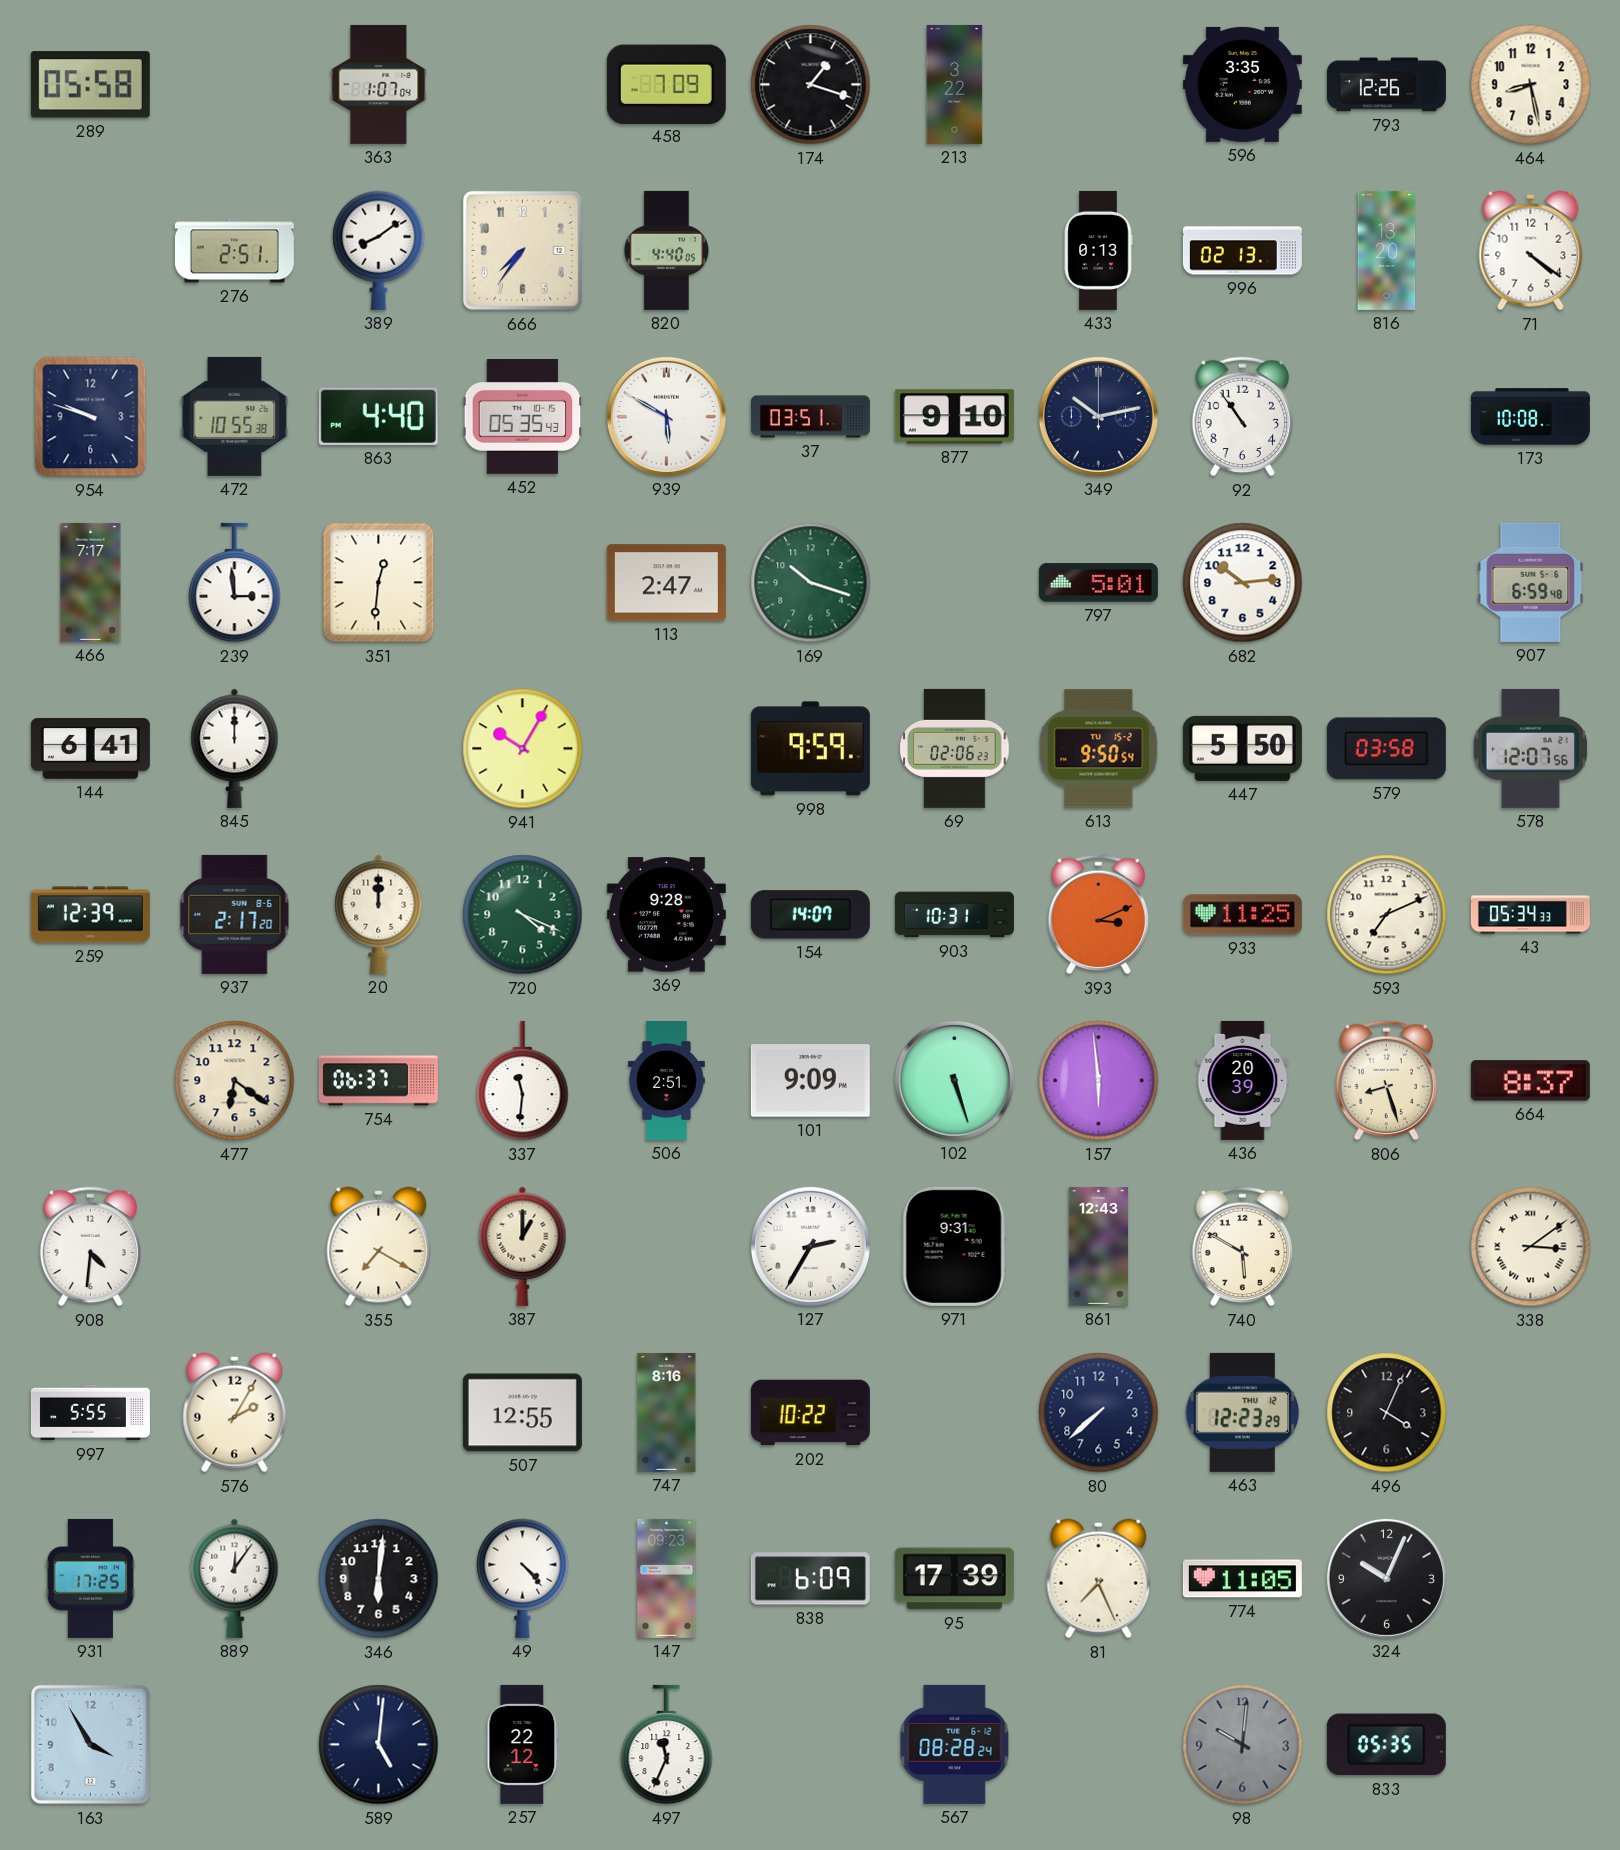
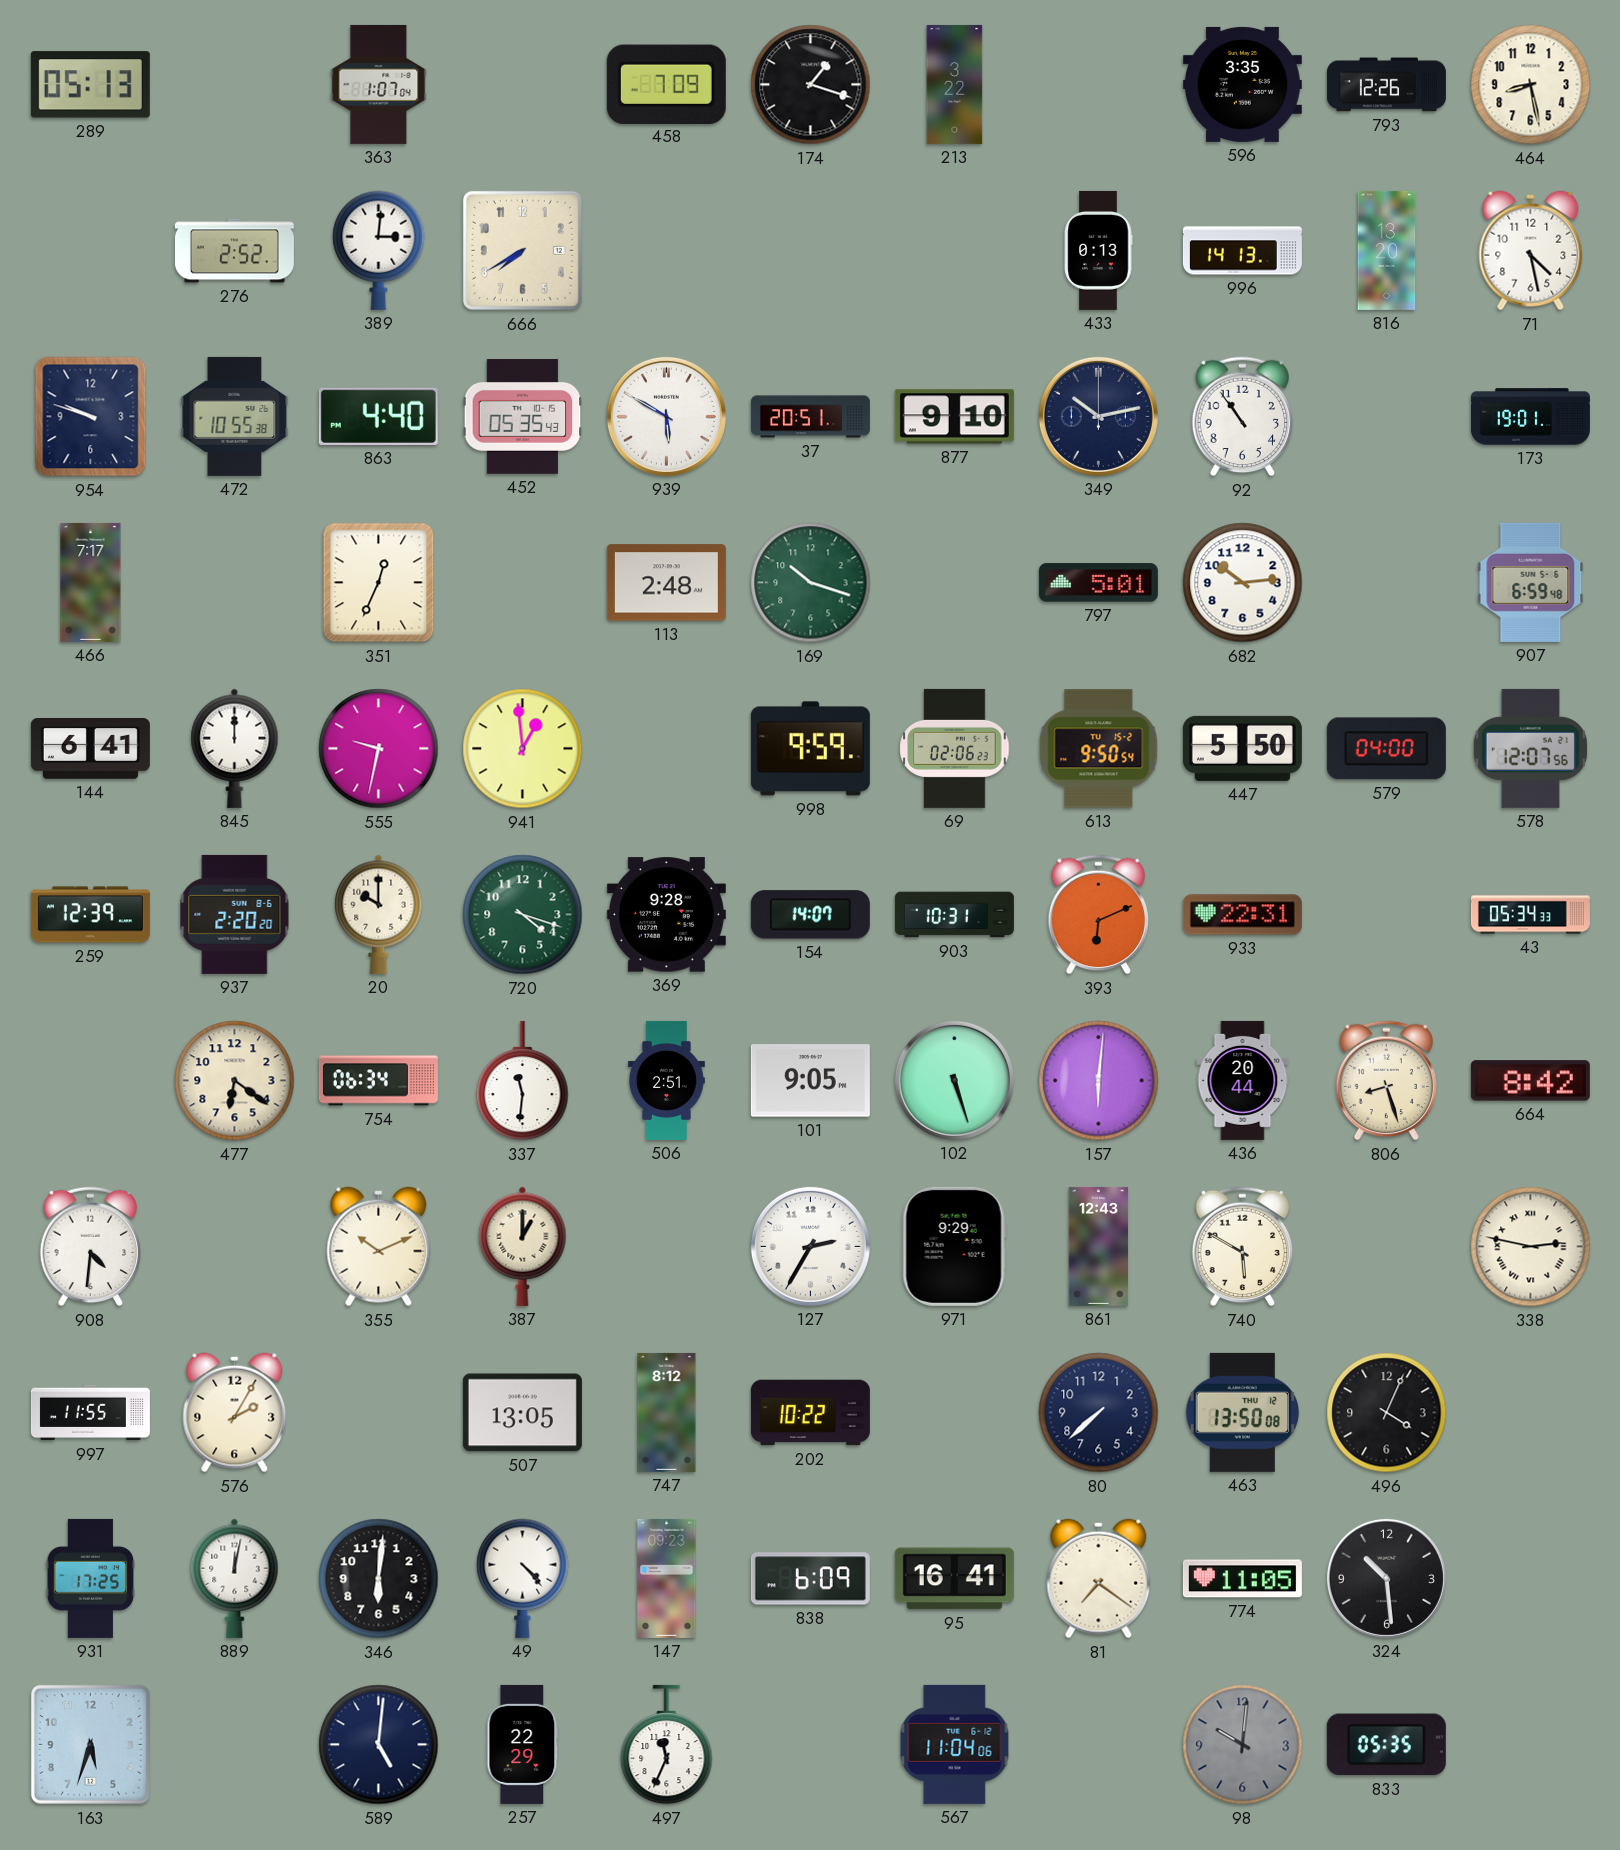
289: 05:58 -> 05:13 (90, 85)
276: 2:51 -> 2:52 (234, 251)
389: 8:09 -> 3:01 (379, 250)
666: 7:36 -> 7:40 (522, 250)
820: 4:40 -> none (666, 250)
996: 02:13 -> 14:13 (1242, 251)
71: 4:21 -> 4:28 (1531, 251)
37: 03:51 -> 20:51 (810, 417)
173: 10:08 -> 19:01 (1530, 417)
239: 2:59 -> none (235, 583)
351: 12:31 -> 12:34 (379, 583)
113: 2:47 -> 2:48 (666, 583)
555: none -> 9:32 (379, 749)
941: 10:05 -> 12:59 (523, 749)
579: 03:58 -> 04:00 (1386, 749)
937: 2:17 -> 2:20 (235, 914)
20: 12:00 -> 10:00 (379, 914)
720: 4:19 -> 4:18 (523, 915)
393: 3:11 -> 6:11 (1099, 915)
933: 11:25 -> 22:31 (1242, 915)
593: 7:11 -> none (1387, 915)
754: 06:37 -> 06:34 (378, 1081)
101: 9:09 -> 9:05 (810, 1081)
157: 5:59 -> 6:01 (1099, 1081)
436: 20:39 -> 20:44 (1243, 1080)
664: 8:37 -> 8:42 (1530, 1081)
355: 7:20 -> 10:11 (379, 1247)
971: 9:31 -> 9:29 (954, 1246)
338: 3:09 -> 2:47 (1531, 1247)
997: 5:55 -> 11:55 (90, 1413)
507: 12:55 -> 13:05 (522, 1413)
747: 8:16 -> 8:12 (667, 1412)
463: 12:23 -> 13:50 (1243, 1412)
889: 12:06 -> 12:02 (235, 1578)
95: 17:39 -> 16:41 (954, 1579)
81: 7:26 -> 7:21 (1099, 1579)
324: 10:04 -> 10:29 (1386, 1578)
163: 3:55 -> 5:33 (90, 1744)
257: 22:12 -> 22:29 (523, 1744)
567: 08:28 -> 11:04 (955, 1744)
